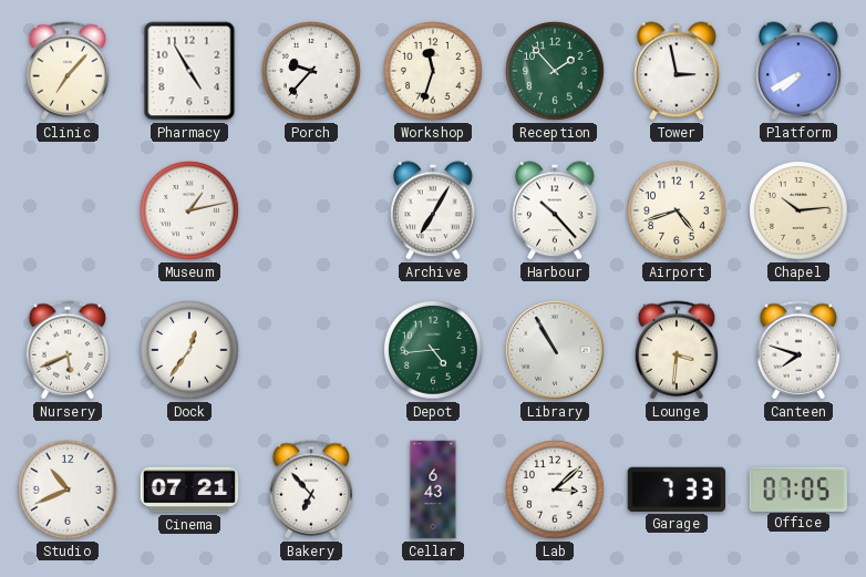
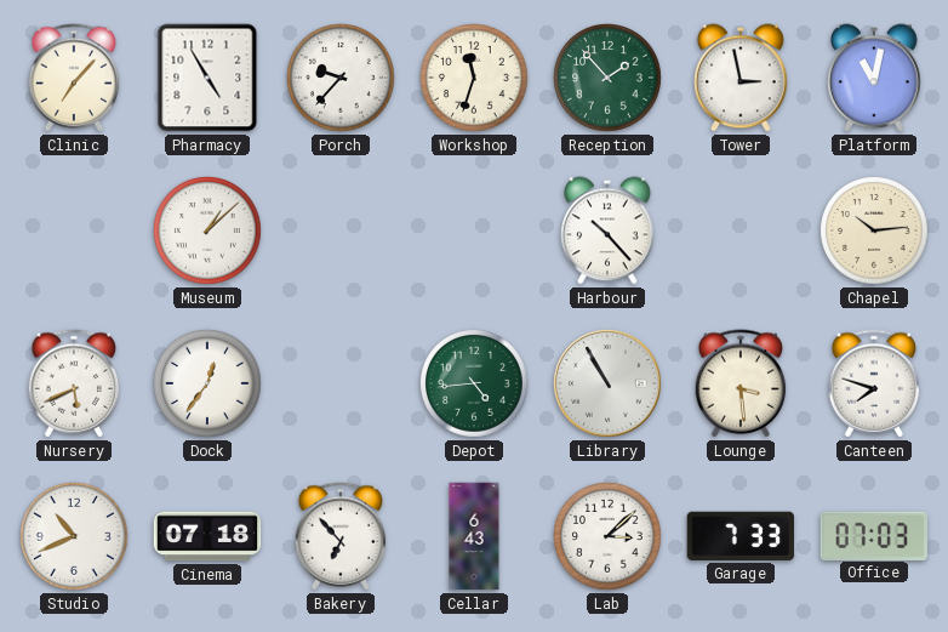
Platform: 7:40 -> 11:02 (874, 78)
Museum: 1:13 -> 1:08 (209, 232)
Archive: 7:05 -> none (433, 210)
Airport: 4:42 -> none (678, 212)
Lounge: 3:31 -> 3:29 (741, 383)
Cinema: 07:21 -> 07:18 (207, 536)
Office: 07:05 -> 07:03 (873, 535)
